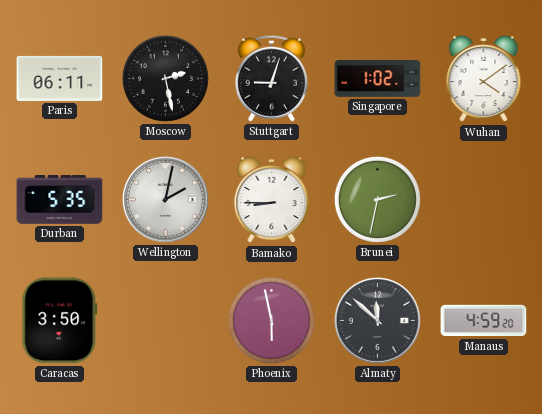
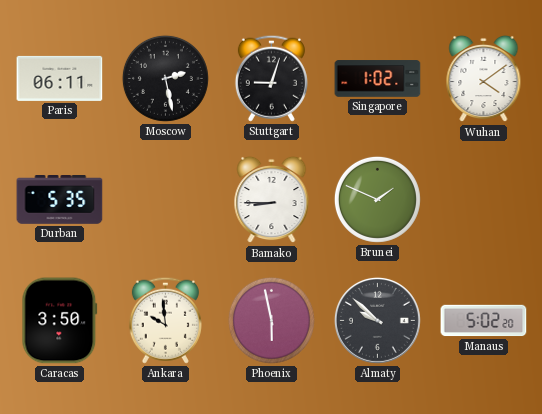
Wellington: 2:02 -> none (165, 199)
Brunei: 2:32 -> 1:49 (377, 199)
Ankara: none -> 9:59 (165, 320)
Almaty: 11:52 -> 9:52 (377, 320)
Manaus: 4:59 -> 5:02 (484, 321)
